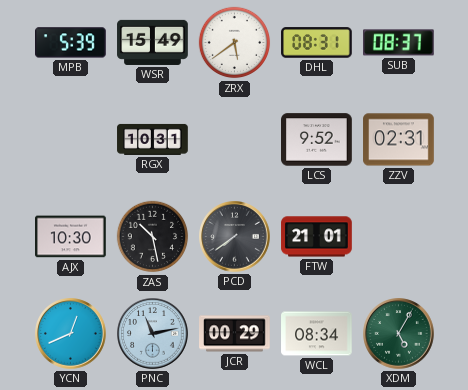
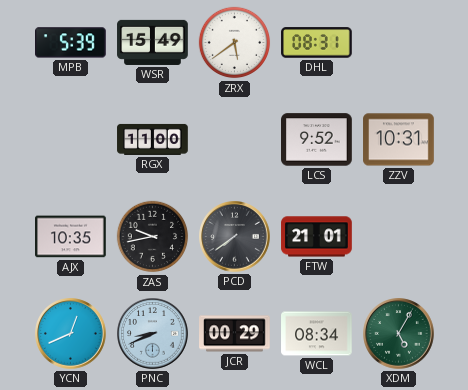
SUB: 08:37 -> none (399, 43)
RGX: 10:31 -> 11:00 (153, 139)
ZZV: 02:31 -> 10:31 (399, 140)
AJX: 10:30 -> 10:35 (71, 237)
ZAS: 10:28 -> 9:43 (153, 237)
PNC: 11:13 -> 8:41 (153, 334)
